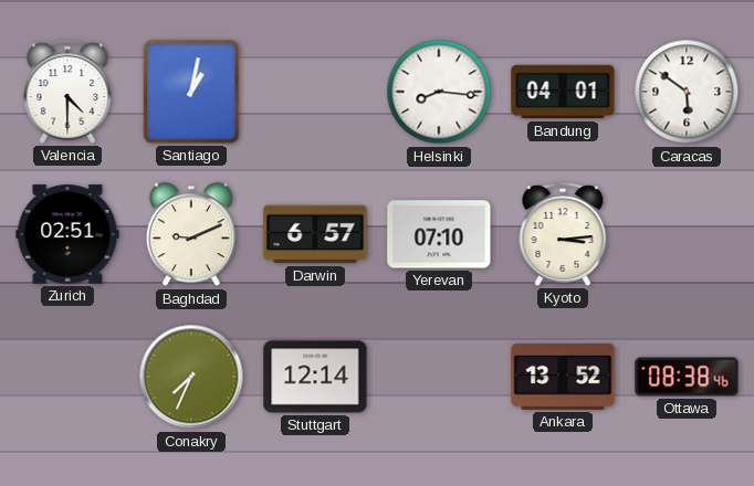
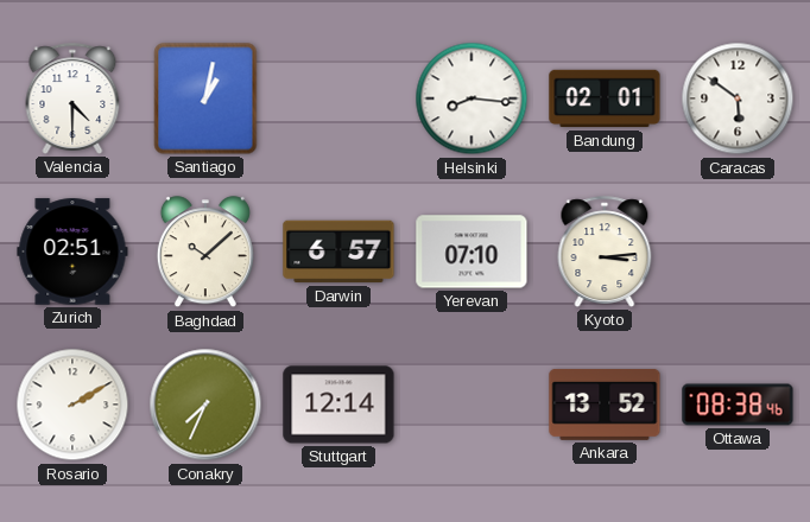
Bandung: 04:01 -> 02:01 (605, 98)
Baghdad: 9:11 -> 10:08 (205, 253)
Rosario: none -> 2:10 (72, 405)
